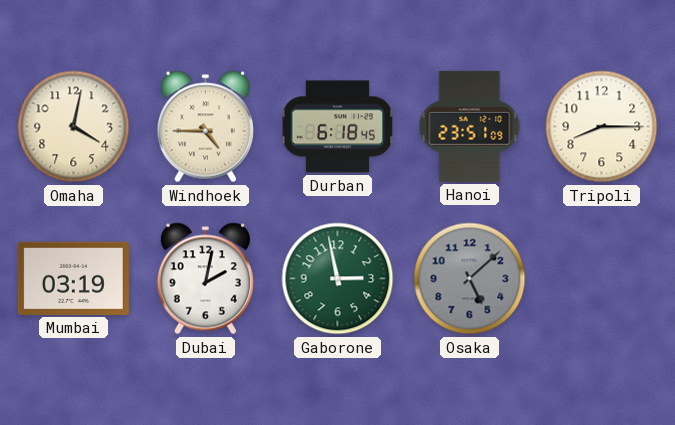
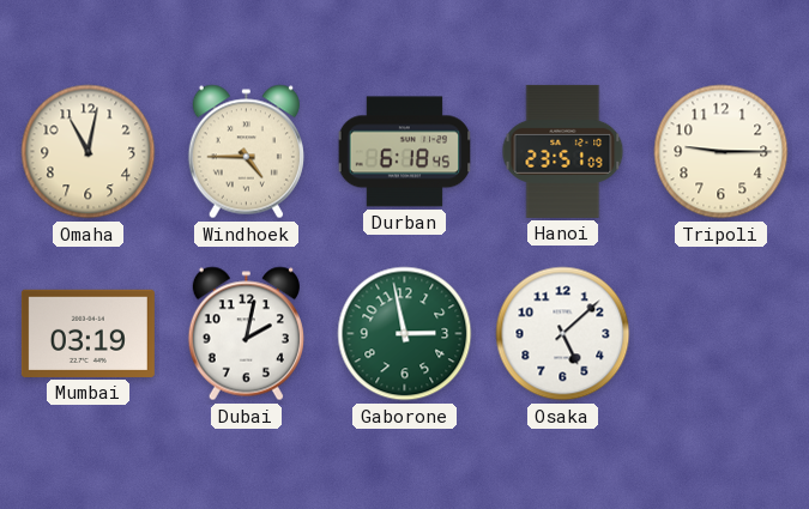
Omaha: 4:02 -> 11:02 (89, 152)
Tripoli: 8:15 -> 9:15 (722, 152)
Osaka dial: grey -> white (563, 334)
